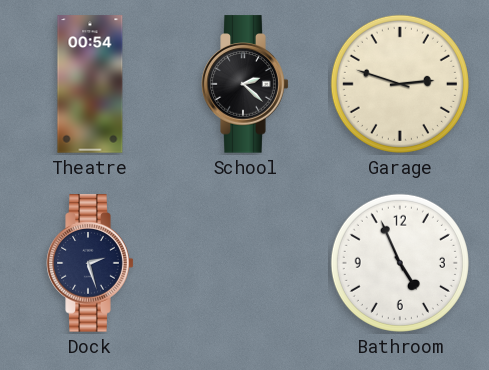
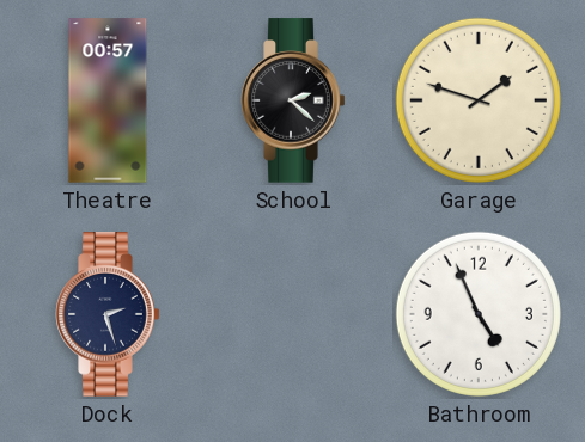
Theatre: 00:54 -> 00:57 (108, 100)
Garage: 2:48 -> 1:48 (479, 100)
